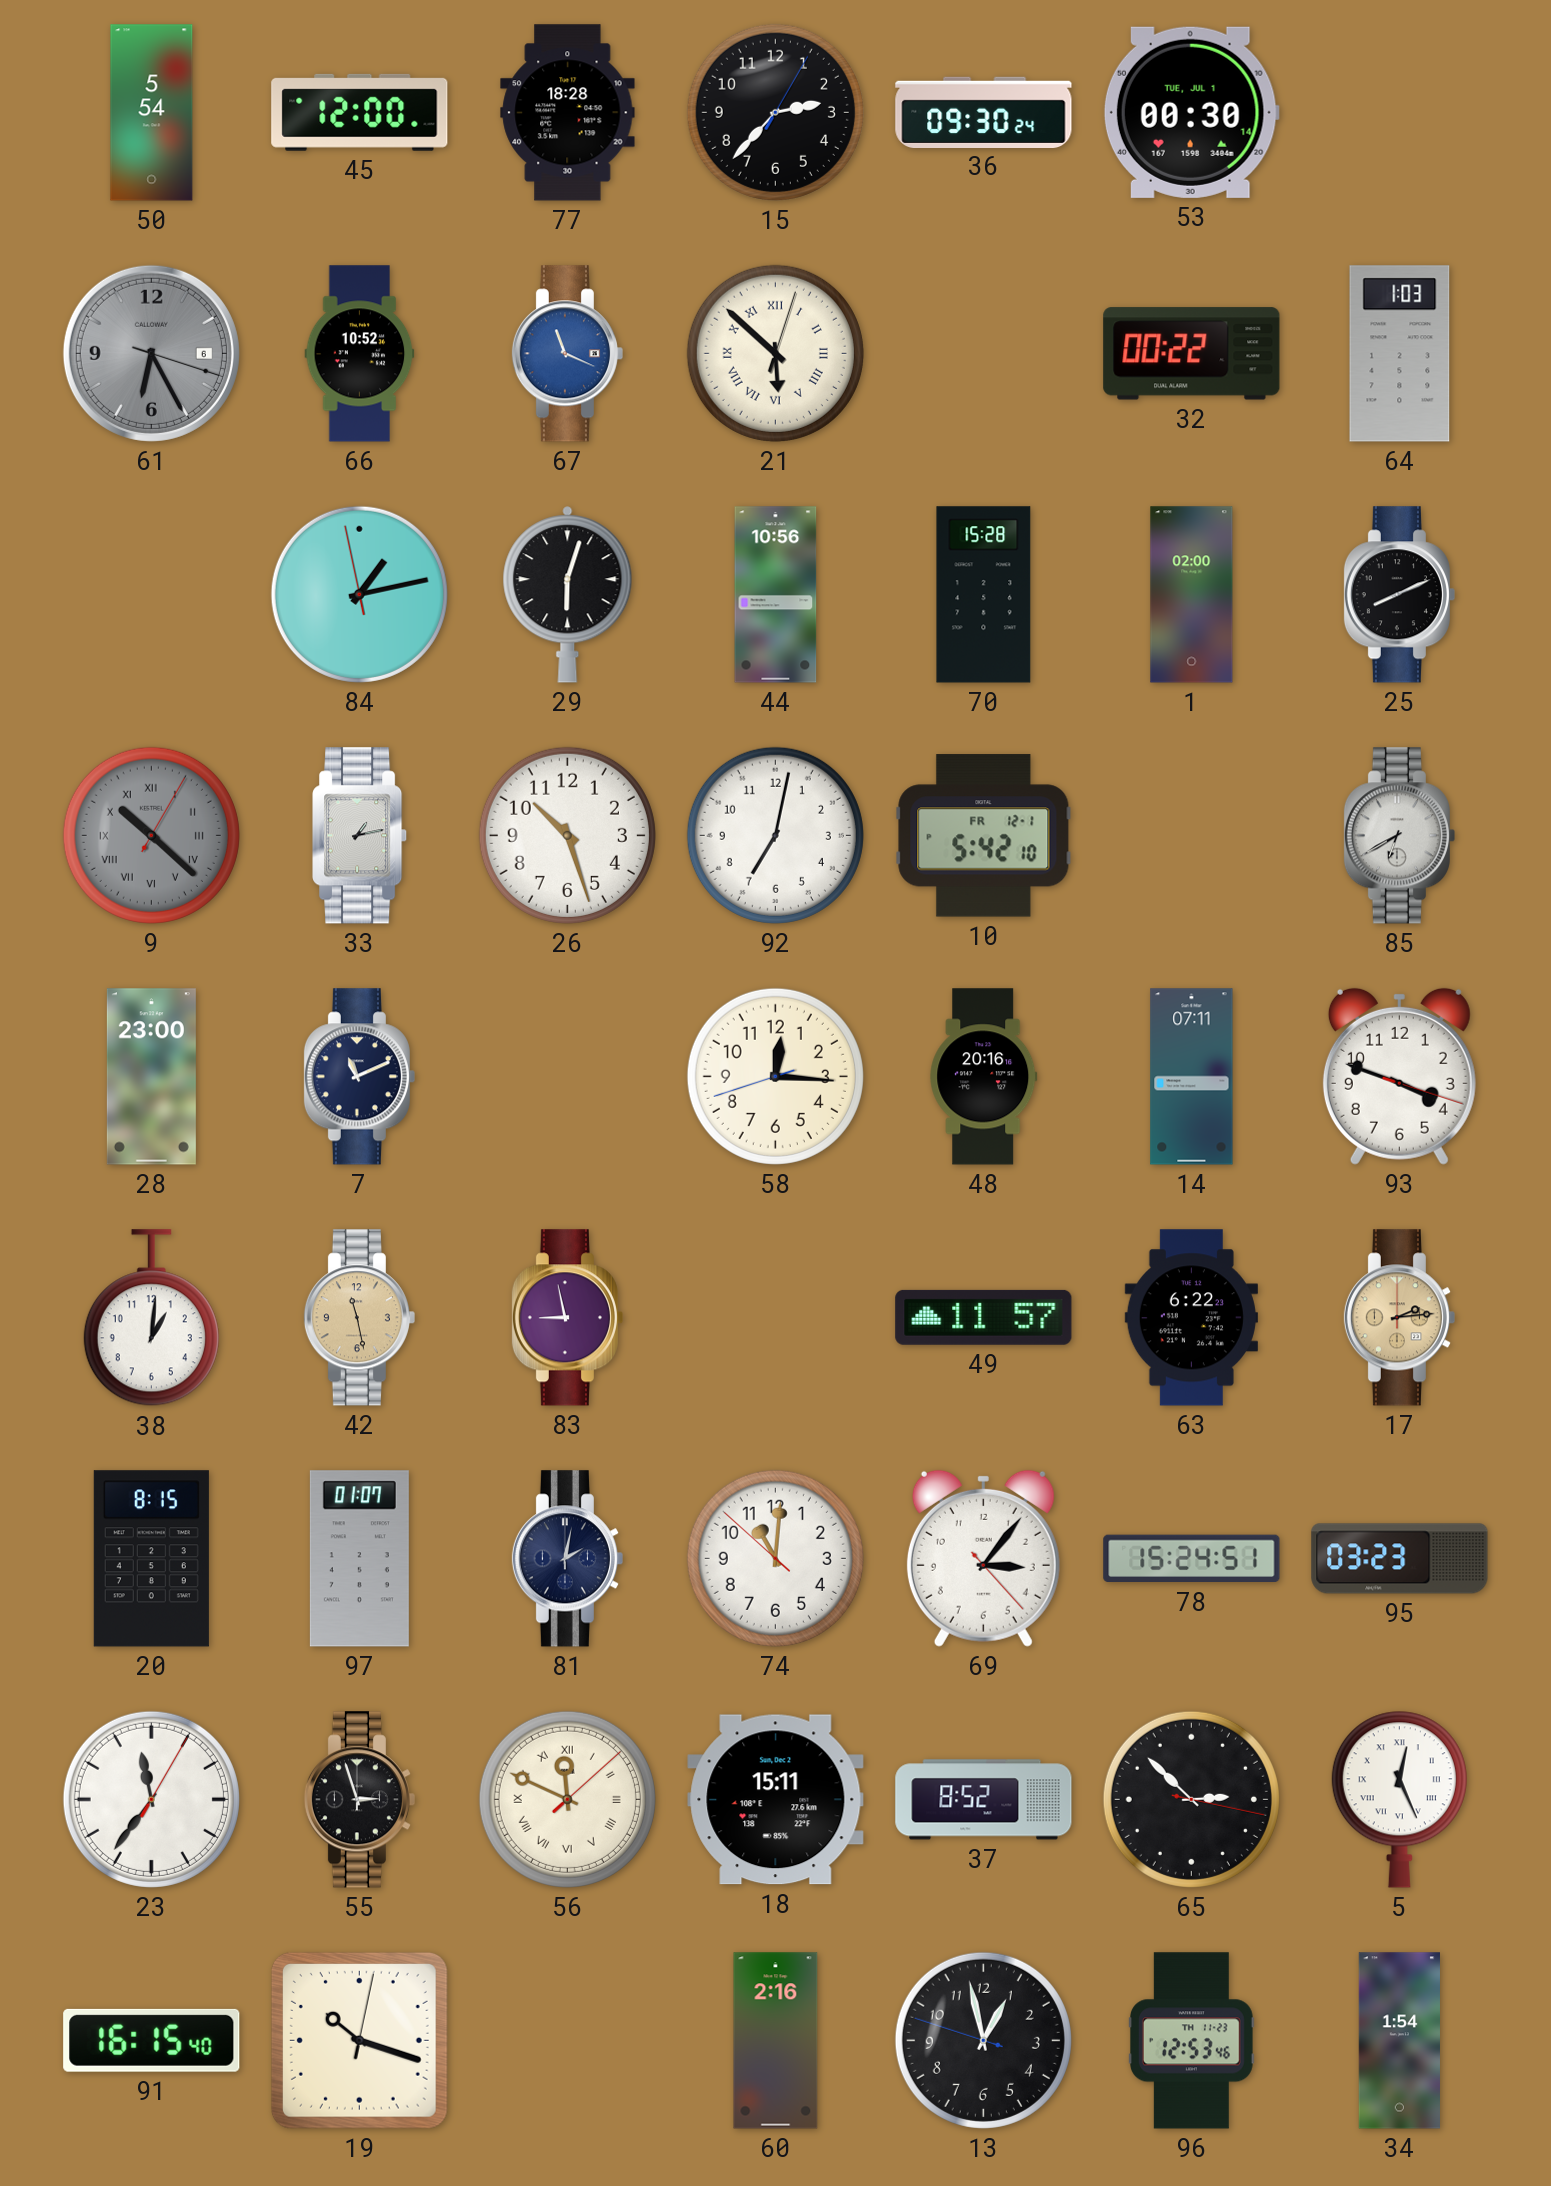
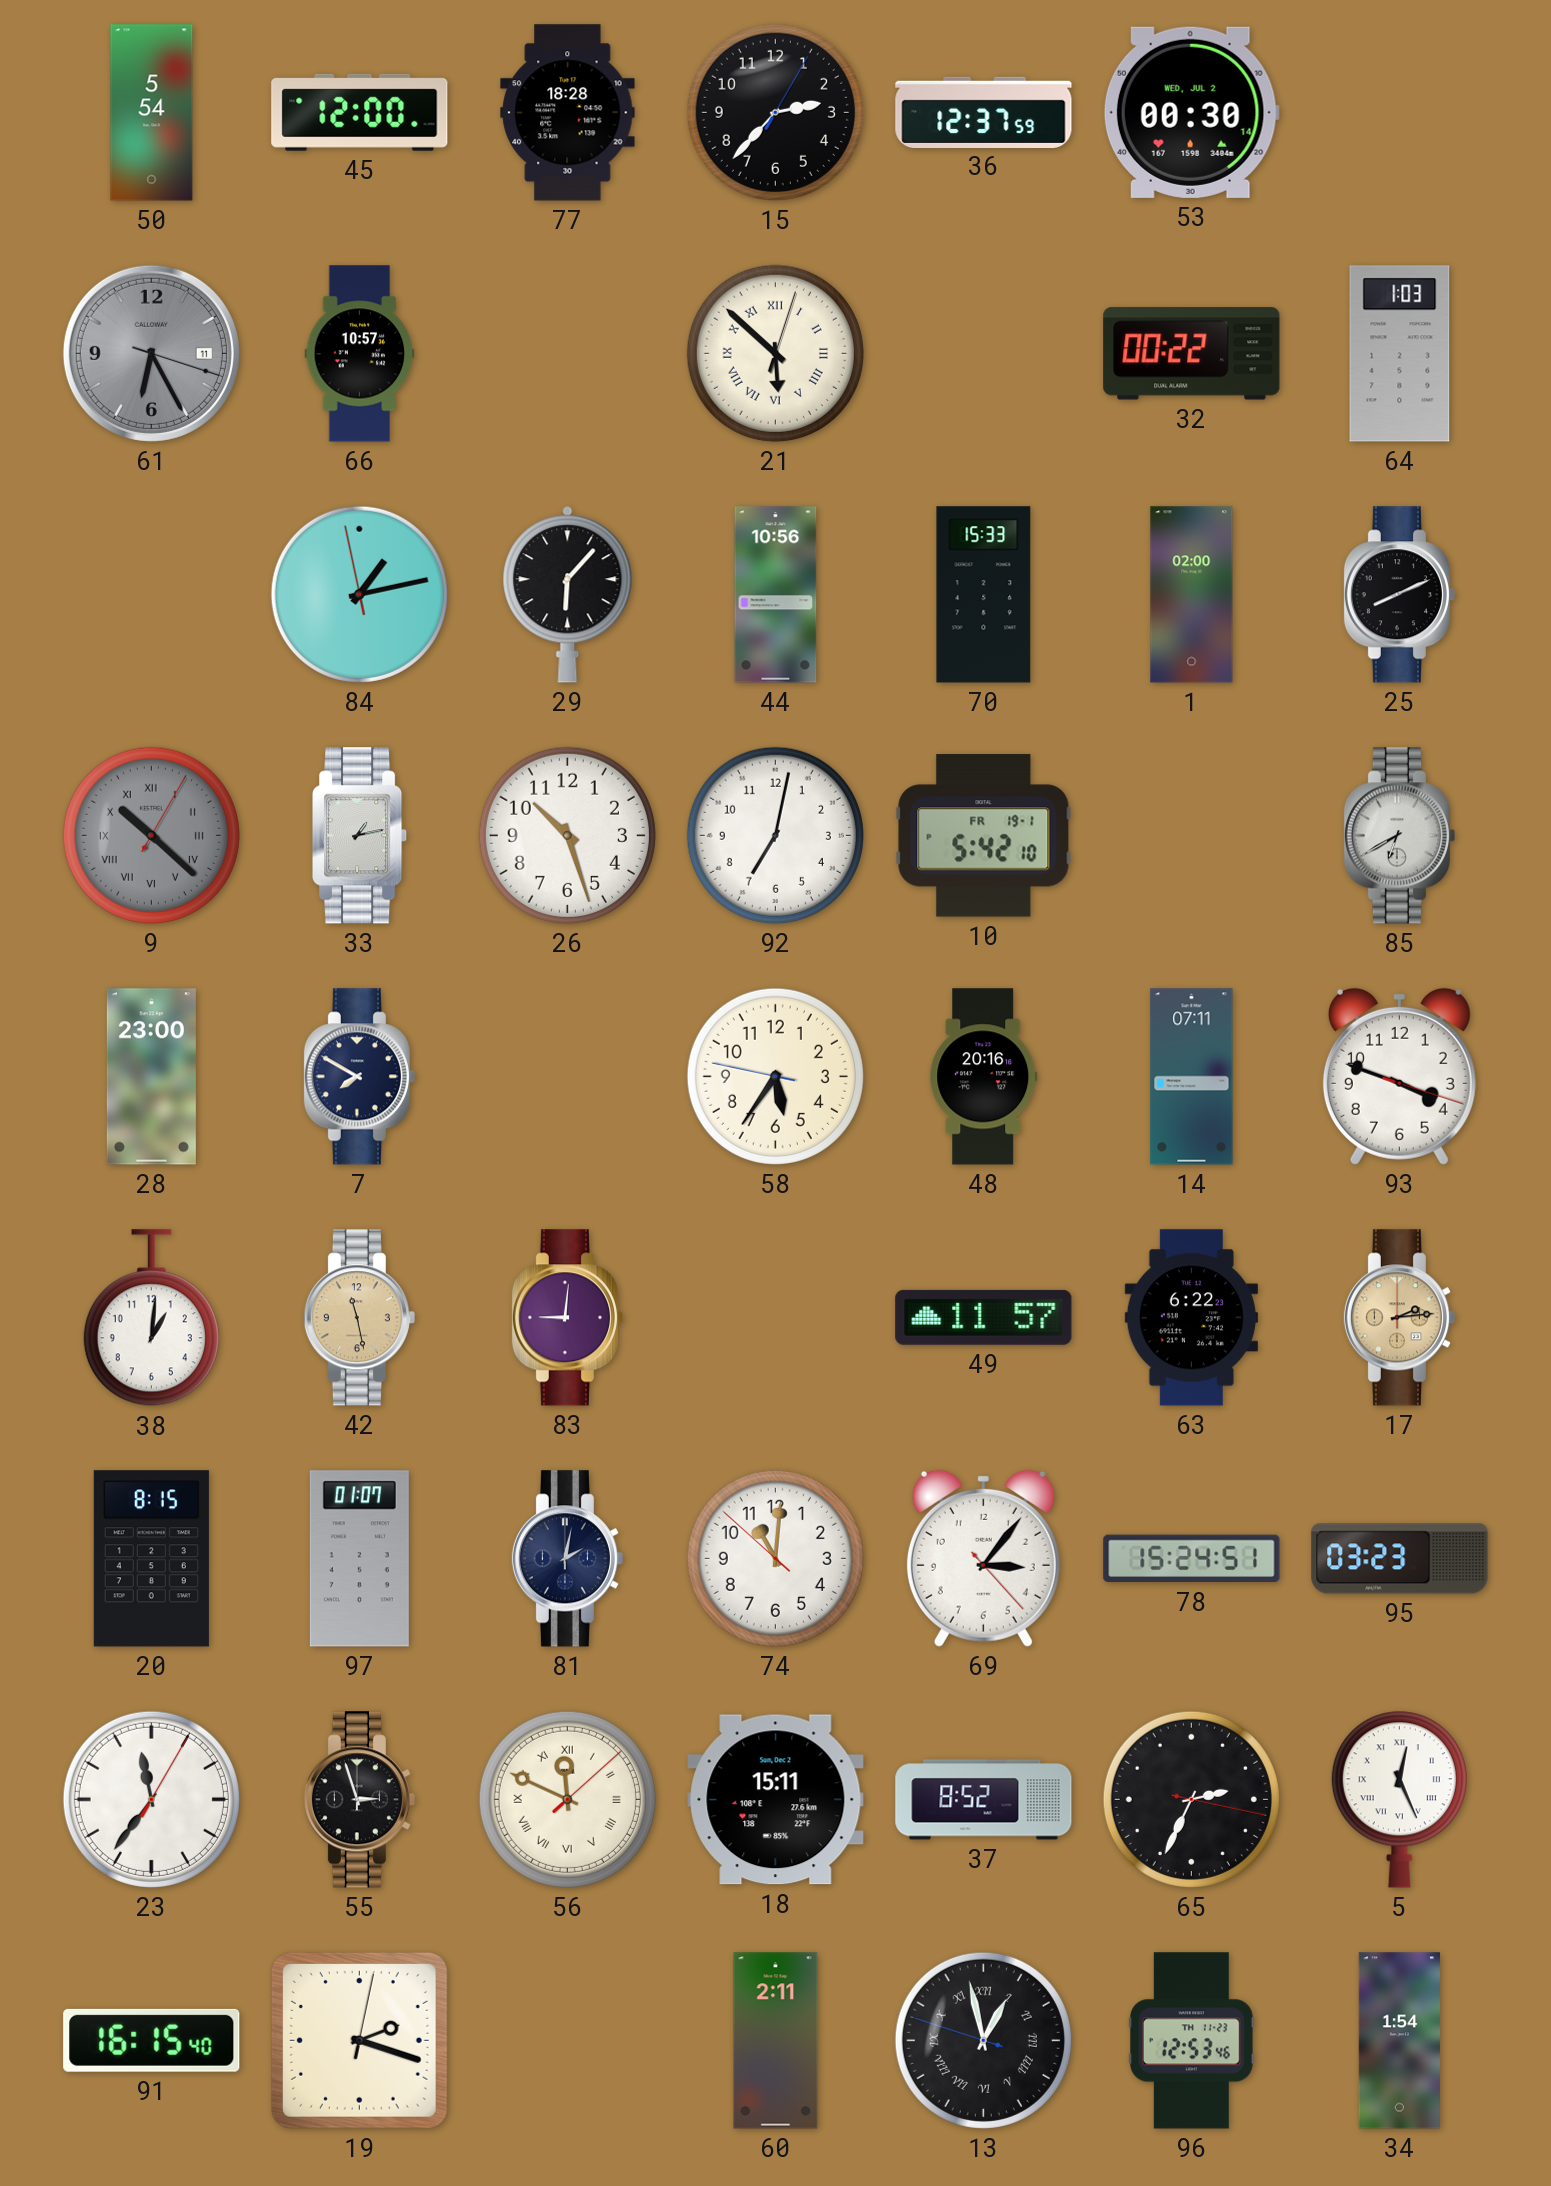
36: 09:30 -> 12:37 (984, 112)
53 date: TUE, JUL 1 -> WED, JUL 2 (1191, 112)
61 date: 6 -> 11 (151, 353)
66: 10:52 -> 10:57 (360, 354)
67: 11:19 -> none (567, 354)
29: 6:03 -> 6:07 (568, 595)
70: 15:28 -> 15:33 (984, 595)
10 date: FR 12-1 -> FR 19-1 (984, 836)
7: 11:11 -> 7:50 (359, 1077)
58: 12:15 -> 5:35 (775, 1076)
83: 8:58 -> 9:01 (567, 1318)
65: 2:52 -> 2:34 (1191, 1799)
19: 10:18 -> 2:18 (359, 2040)
60: 2:16 -> 2:11 (776, 2041)
13 numerals: Arabic -> Roman (983, 2040)
